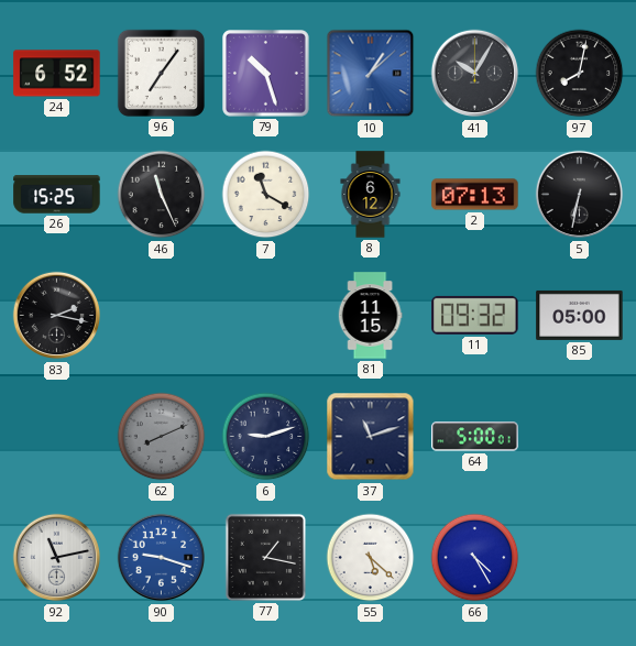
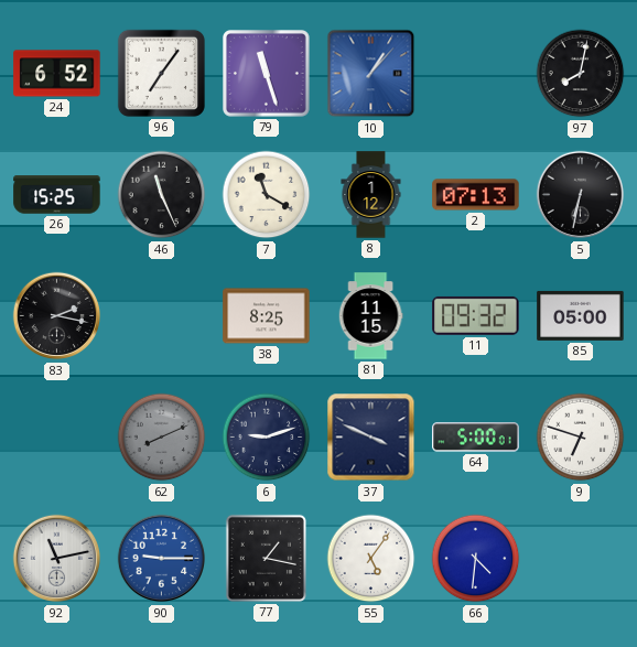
79: 10:27 -> 11:27 (267, 74)
10: 1:08 -> 1:07 (371, 74)
41: 10:05 -> none (475, 74)
8: 6:12 -> 1:12 (371, 195)
38: none -> 8:25 (267, 316)
37: 11:12 -> 3:49 (371, 438)
9: none -> 6:48 (581, 438)
90: 9:18 -> 9:15 (162, 559)
55: 5:22 -> 5:06 (371, 559)
66: 4:25 -> 4:31 (476, 559)
